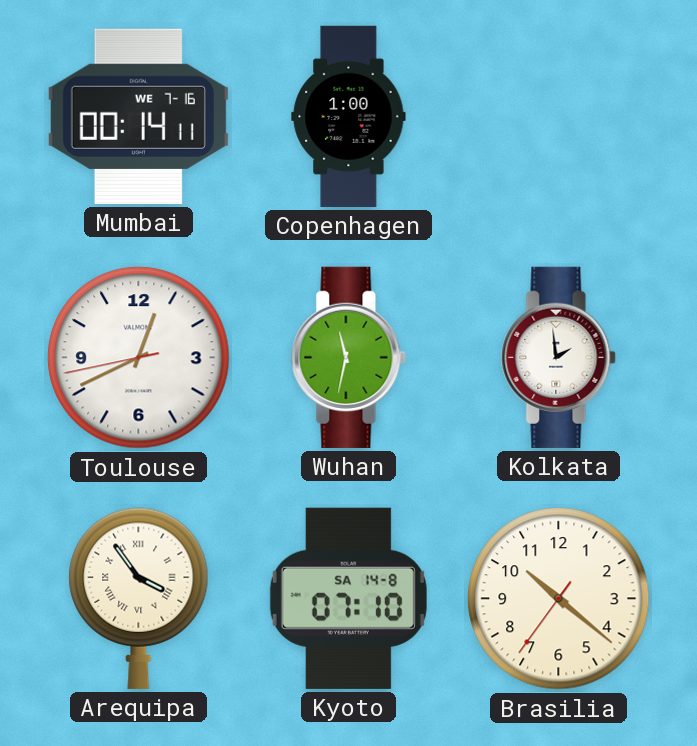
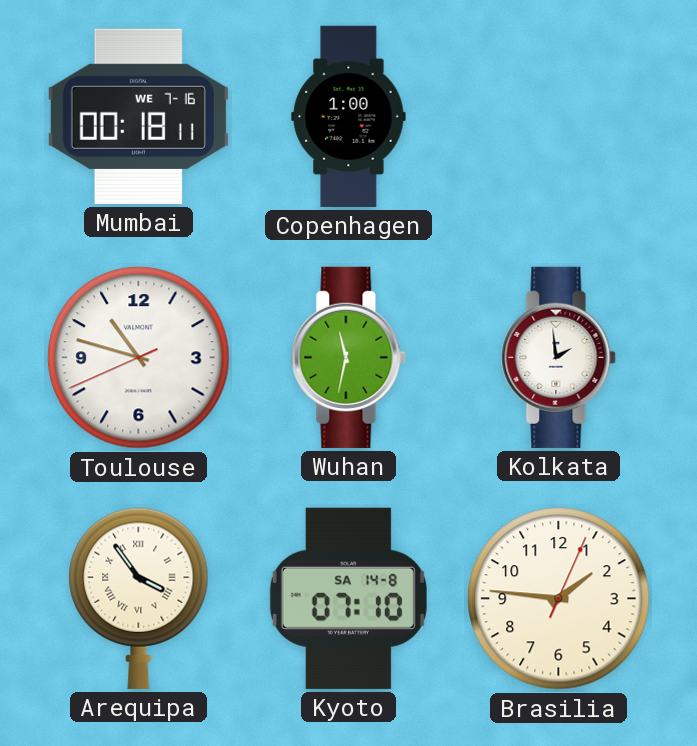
Mumbai: 00:14 -> 00:18 (138, 116)
Toulouse: 12:40 -> 10:47 (139, 358)
Brasilia: 10:21 -> 1:46 (559, 599)
